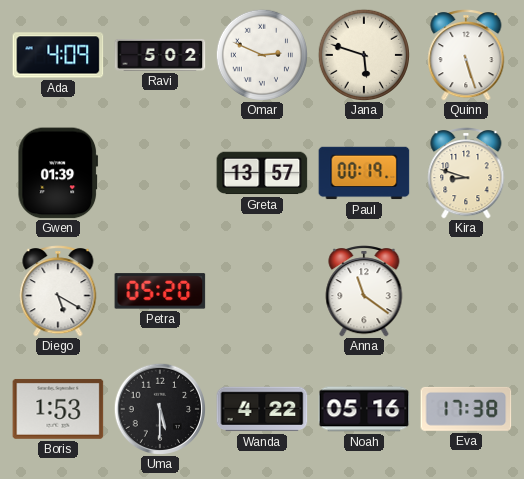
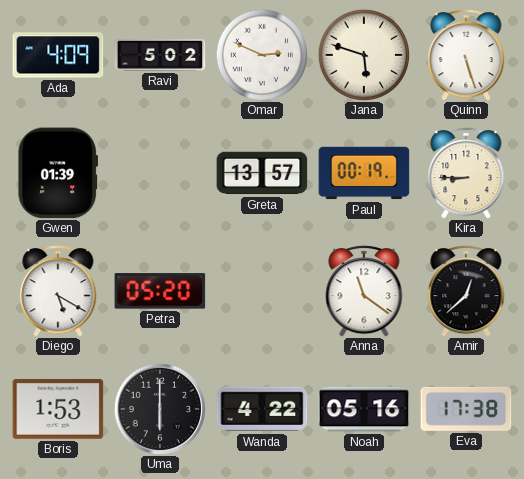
Kira: 8:48 -> 8:45 (466, 174)
Amir: none -> 12:38 (466, 292)
Uma: 5:30 -> 6:00 (159, 408)
